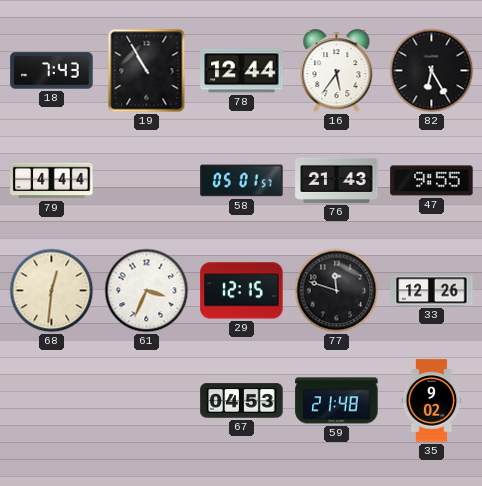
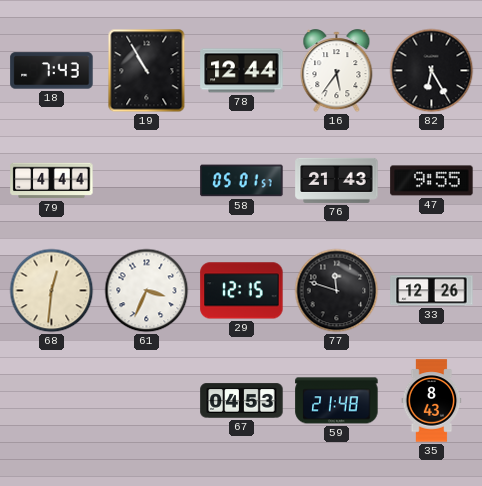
35: 9:02 -> 8:43 (432, 401)
